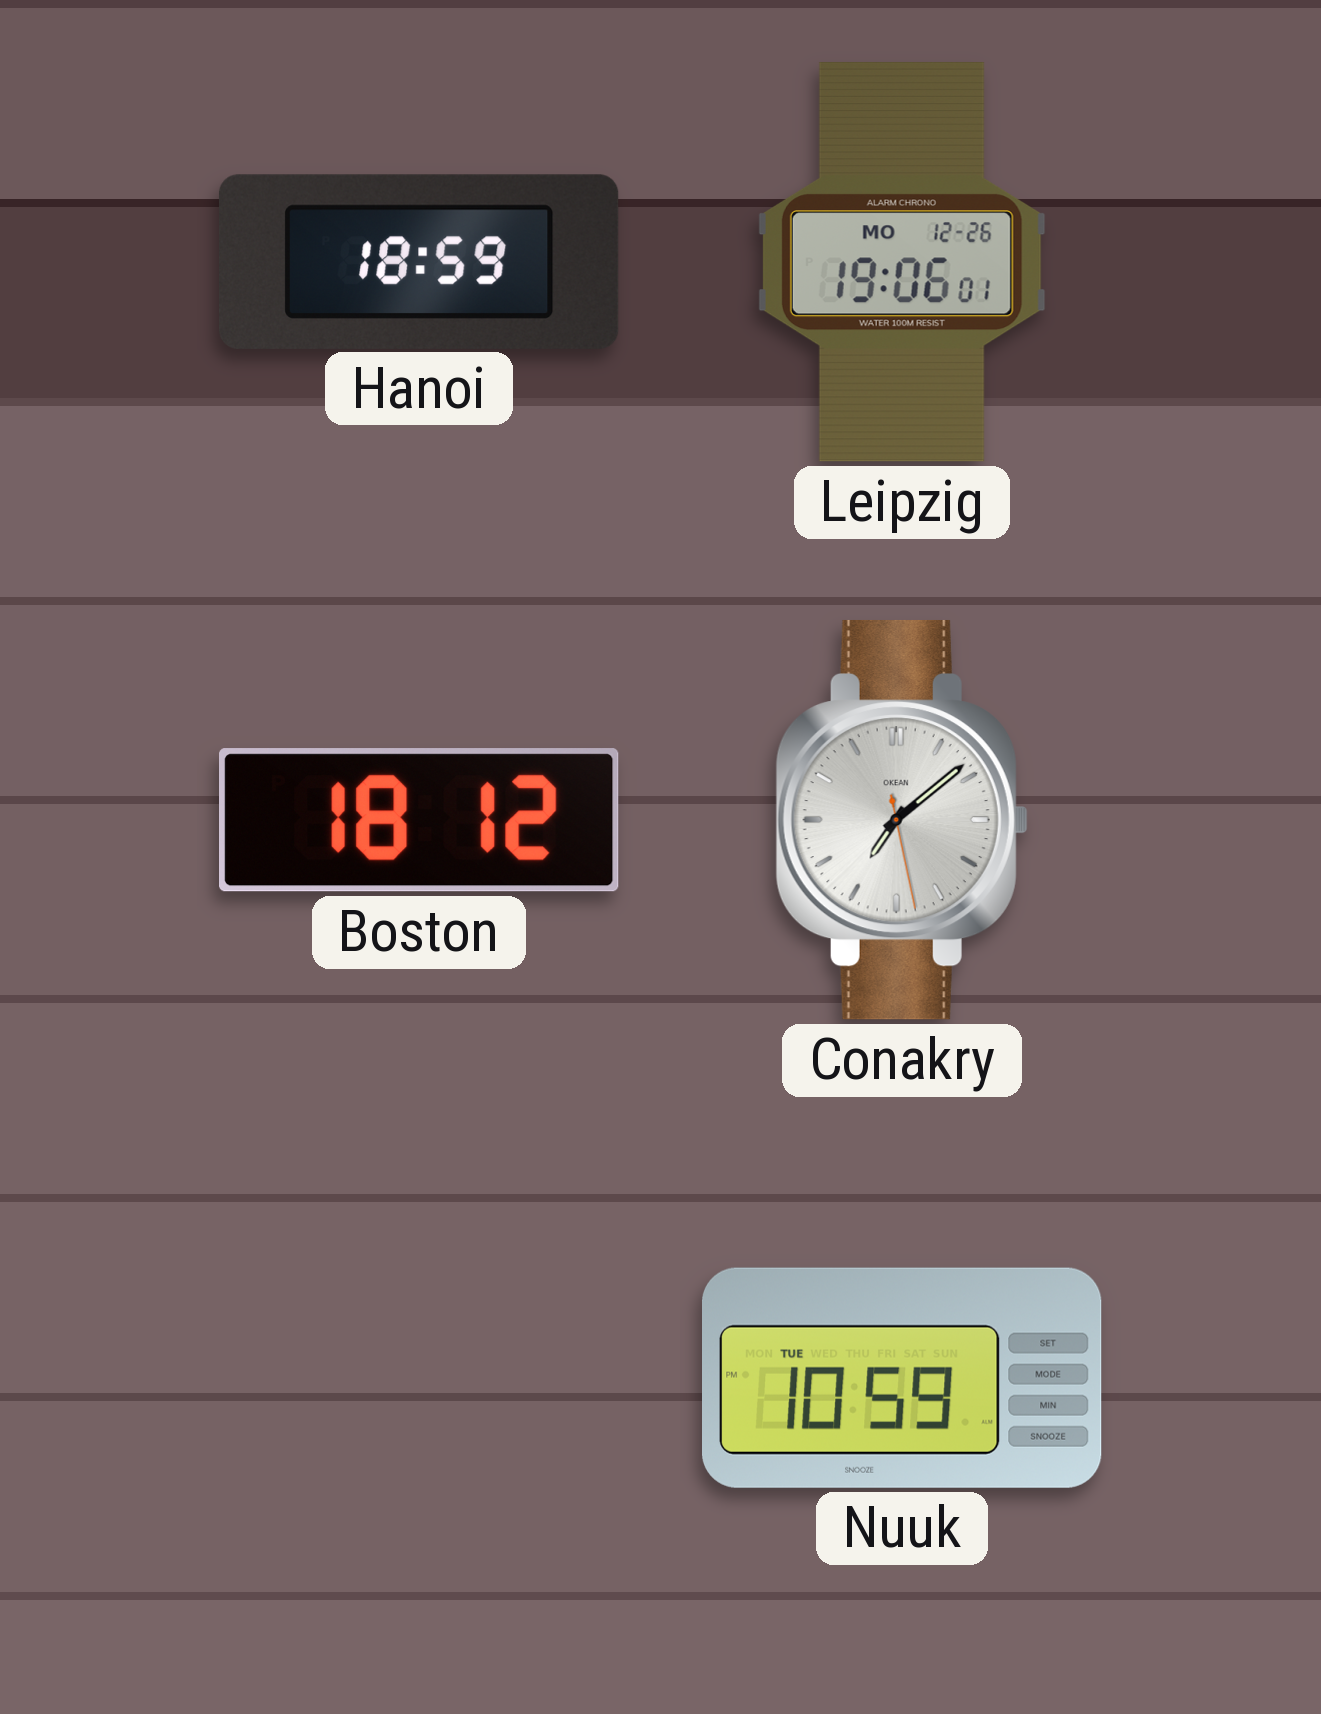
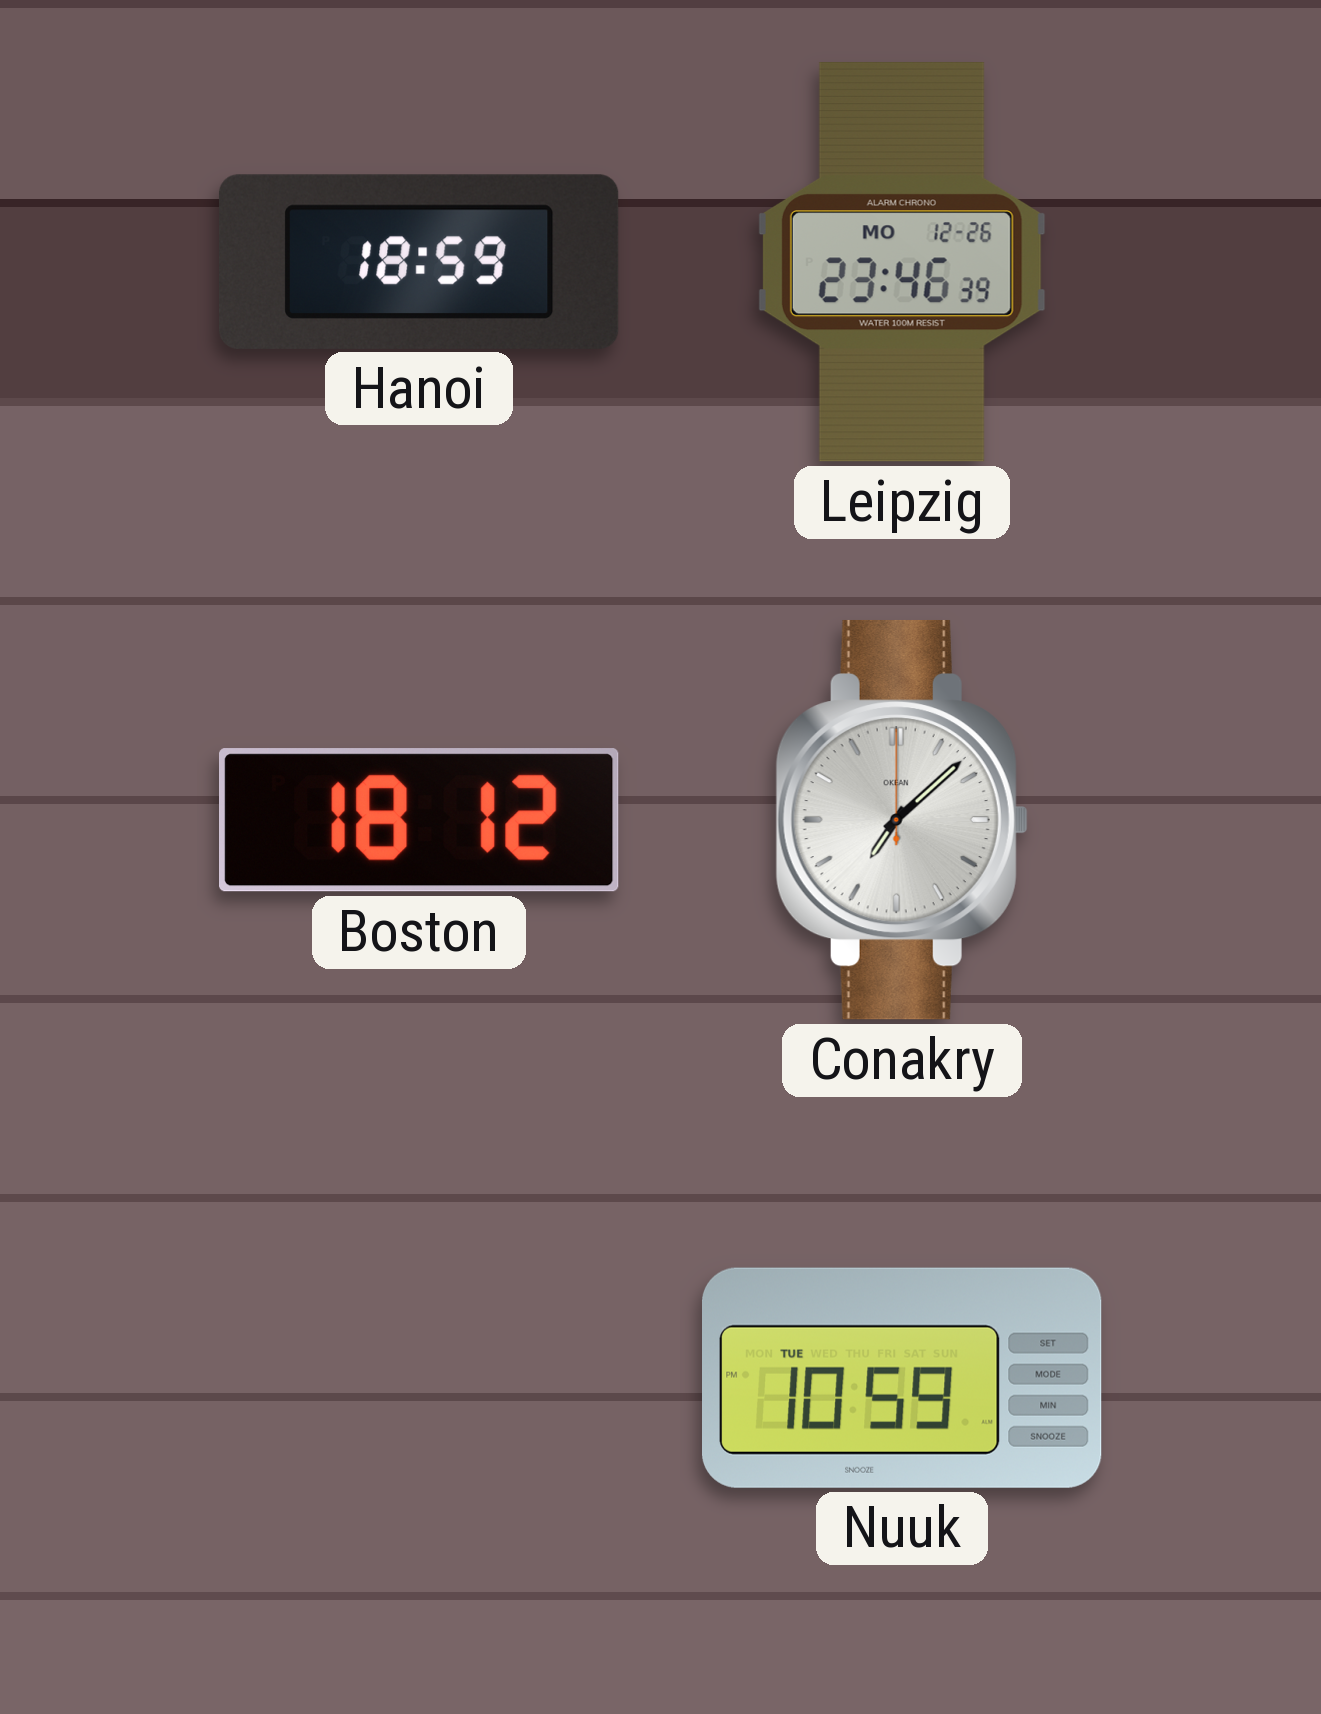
Leipzig: 19:06 -> 23:46 (902, 262)
Conakry: 7:08:28 -> 7:08:00 (902, 820)
